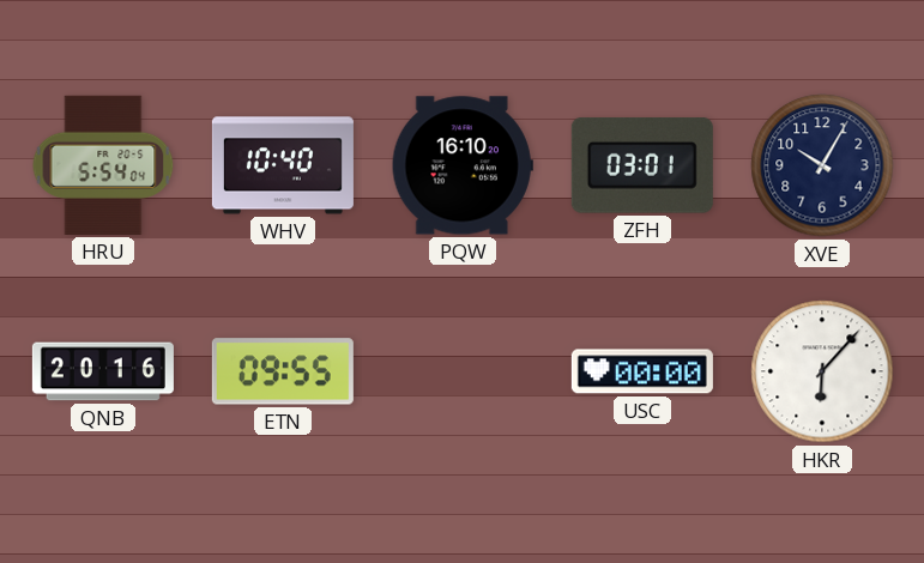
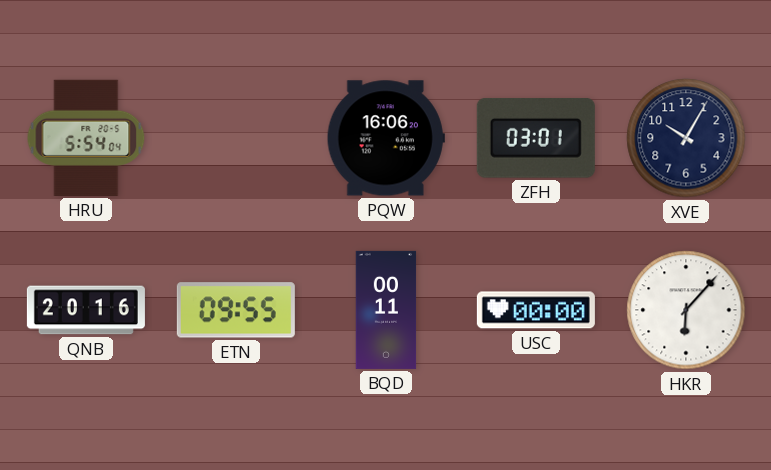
WHV: 10:40 -> none (283, 165)
PQW: 16:10 -> 16:06 (386, 138)
BQD: none -> 00:11 (386, 310)
